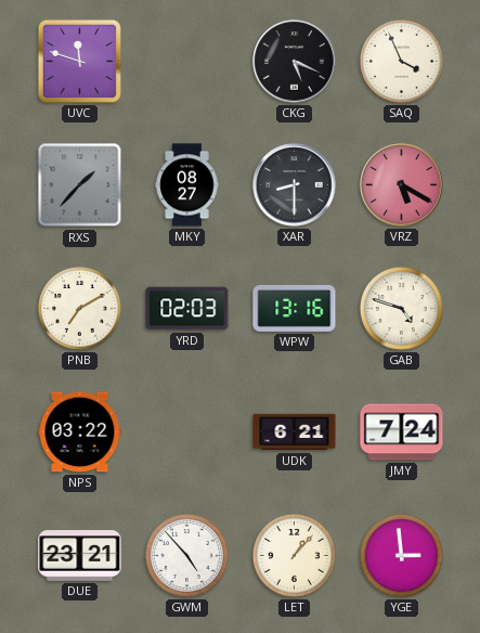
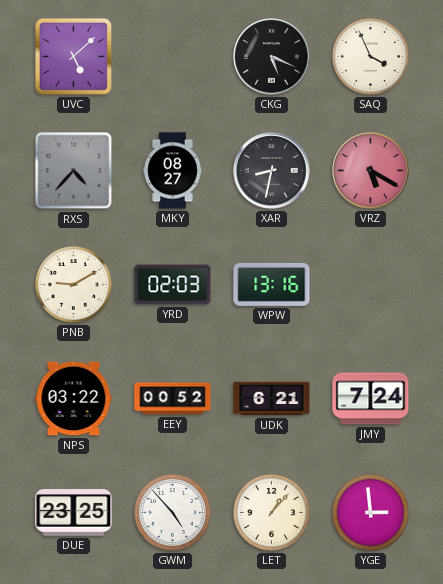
UVC: 11:48 -> 5:08 (73, 56)
RXS: 1:37 -> 4:37 (74, 171)
XAR: 8:30 -> 8:32 (272, 171)
PNB: 7:10 -> 9:10 (73, 284)
GAB: 4:48 -> none (401, 308)
EEY: none -> 00:52 (173, 399)
DUE: 23:21 -> 23:25 (74, 513)
